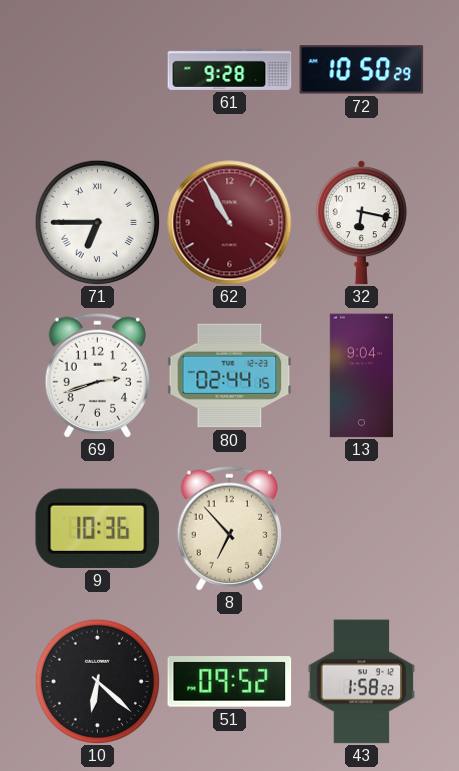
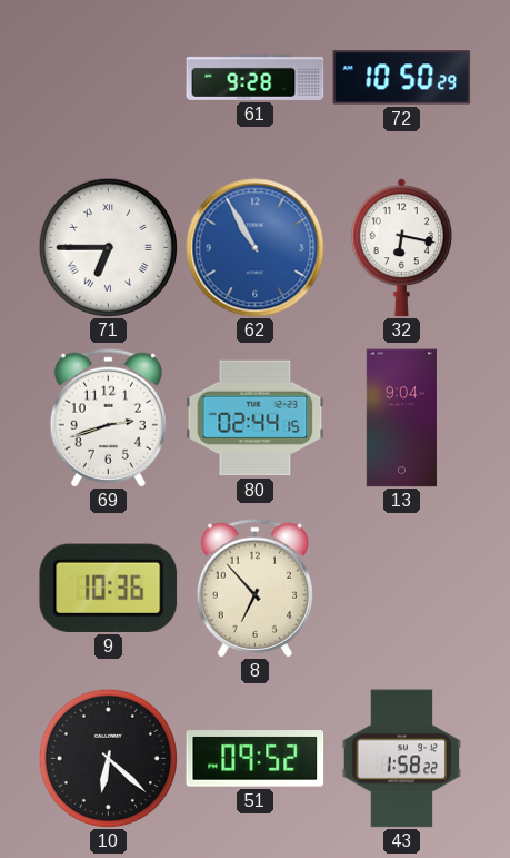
62 dial: burgundy -> blue (256, 248)
